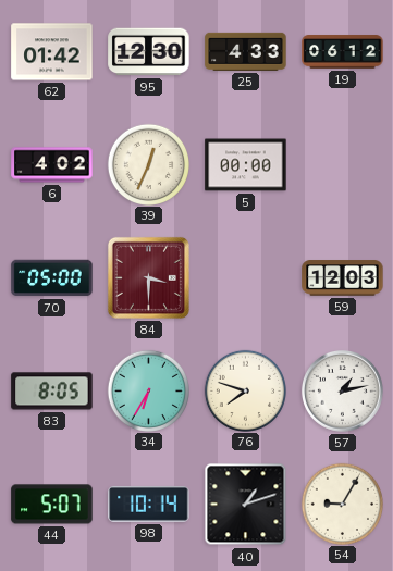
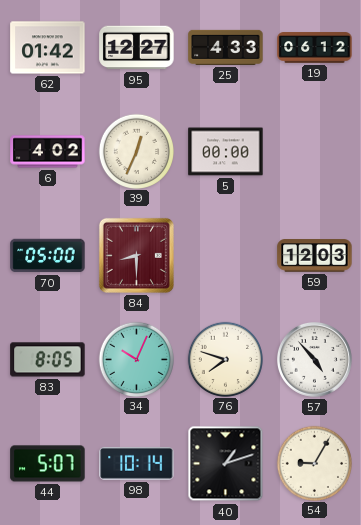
95: 12:30 -> 12:27 (137, 48)
84: 3:30 -> 8:30 (136, 255)
34: 6:35 -> 10:04 (136, 359)
57: 1:13 -> 4:53 (315, 360)
